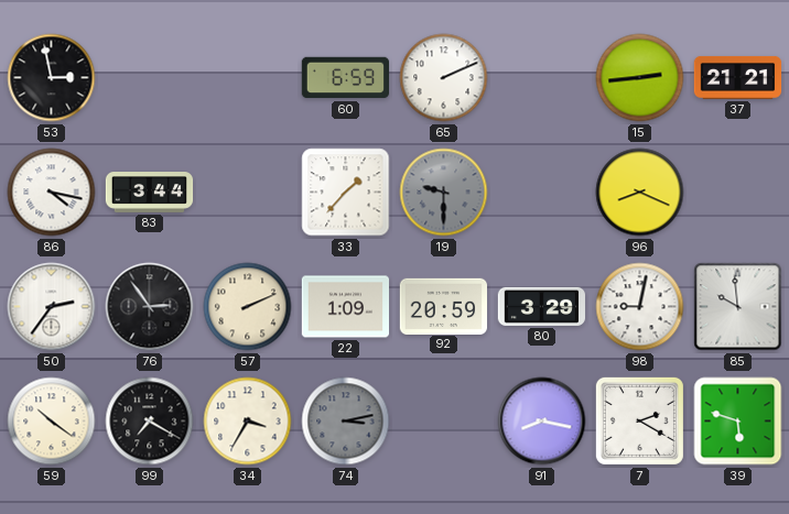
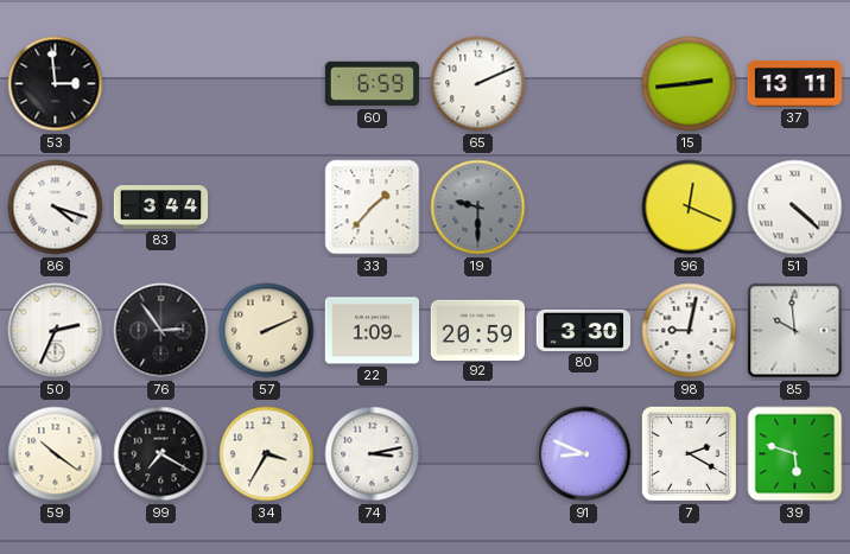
53: 2:58 -> 2:59 (56, 84)
37: 21:21 -> 13:11 (795, 83)
86: 4:17 -> 4:18 (56, 208)
96: 8:19 -> 12:19 (690, 208)
51: none -> 4:22 (795, 208)
50: 2:36 -> 2:34 (56, 331)
80: 3:29 -> 3:30 (583, 330)
74 dial: grey -> white (373, 454)
91: 8:17 -> 8:49 (584, 454)
